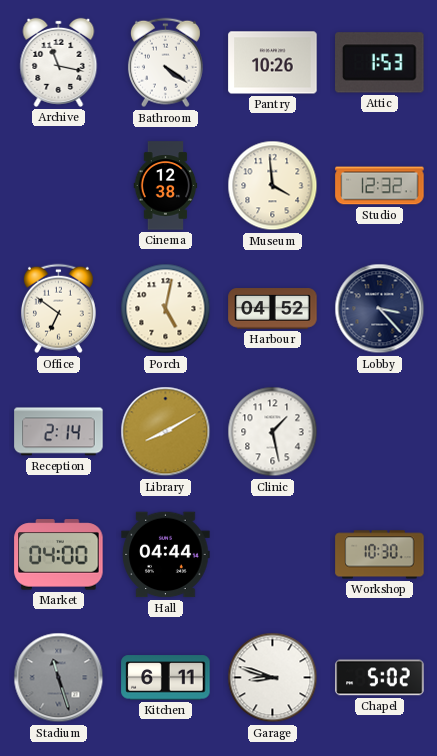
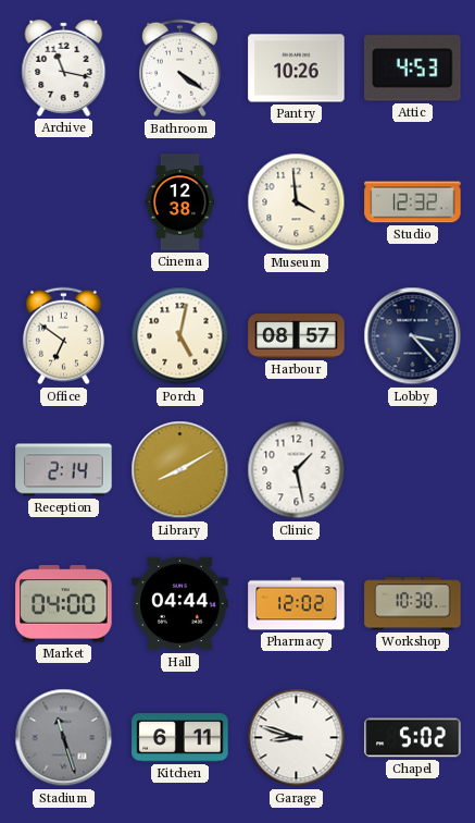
Attic: 1:53 -> 4:53 (413, 69)
Harbour: 04:52 -> 08:57 (297, 336)
Pharmacy: none -> 12:02 (297, 604)
